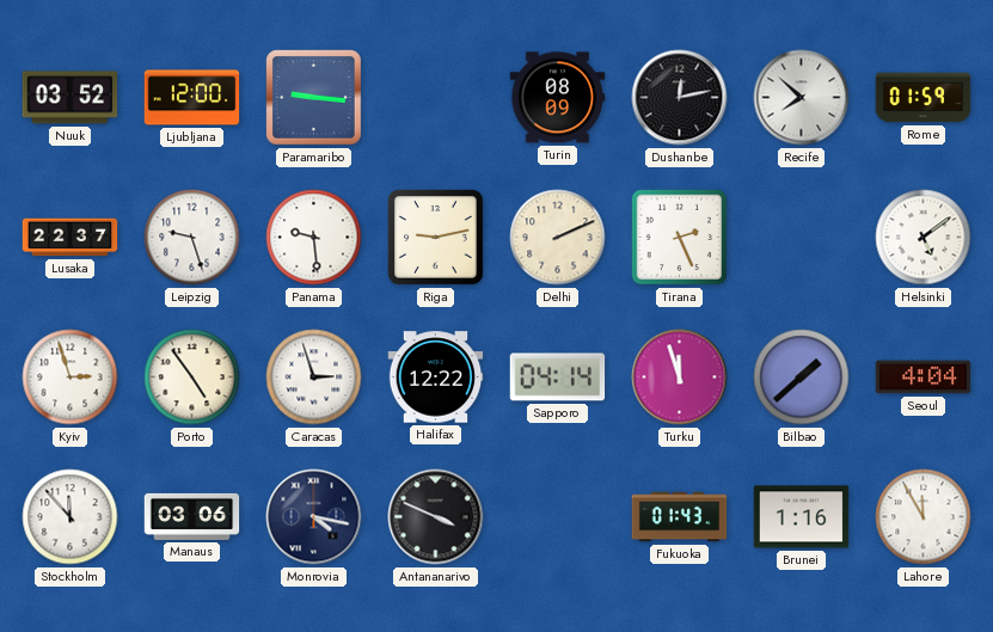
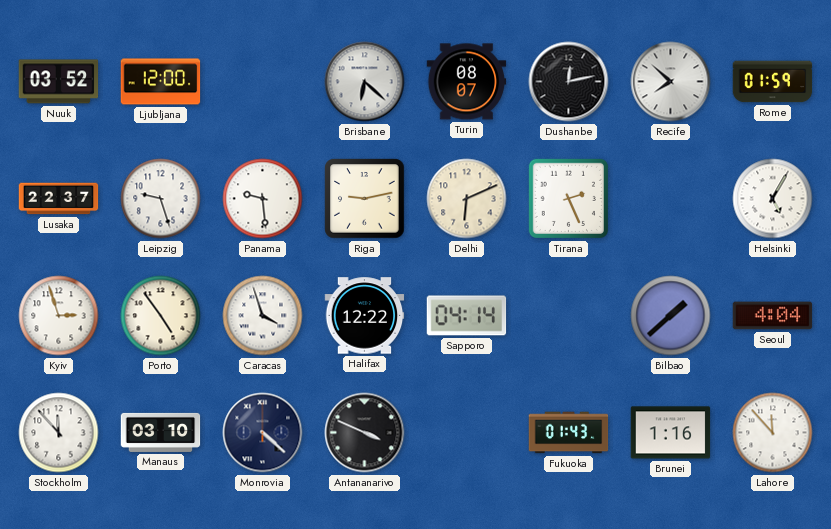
Paramaribo: 9:16 -> none (314, 98)
Brisbane: none -> 6:22 (365, 82)
Turin: 08:09 -> 08:07 (467, 82)
Delhi: 2:11 -> 6:11 (467, 199)
Helsinki: 5:09 -> 5:05 (773, 199)
Caracas: 2:57 -> 3:57 (263, 316)
Turku: 11:57 -> none (680, 378)
Manaus: 03:06 -> 03:10 (161, 432)
Monrovia: 4:17 -> 4:22 (263, 433)
Lahore: 11:55 -> 11:53 (773, 433)
